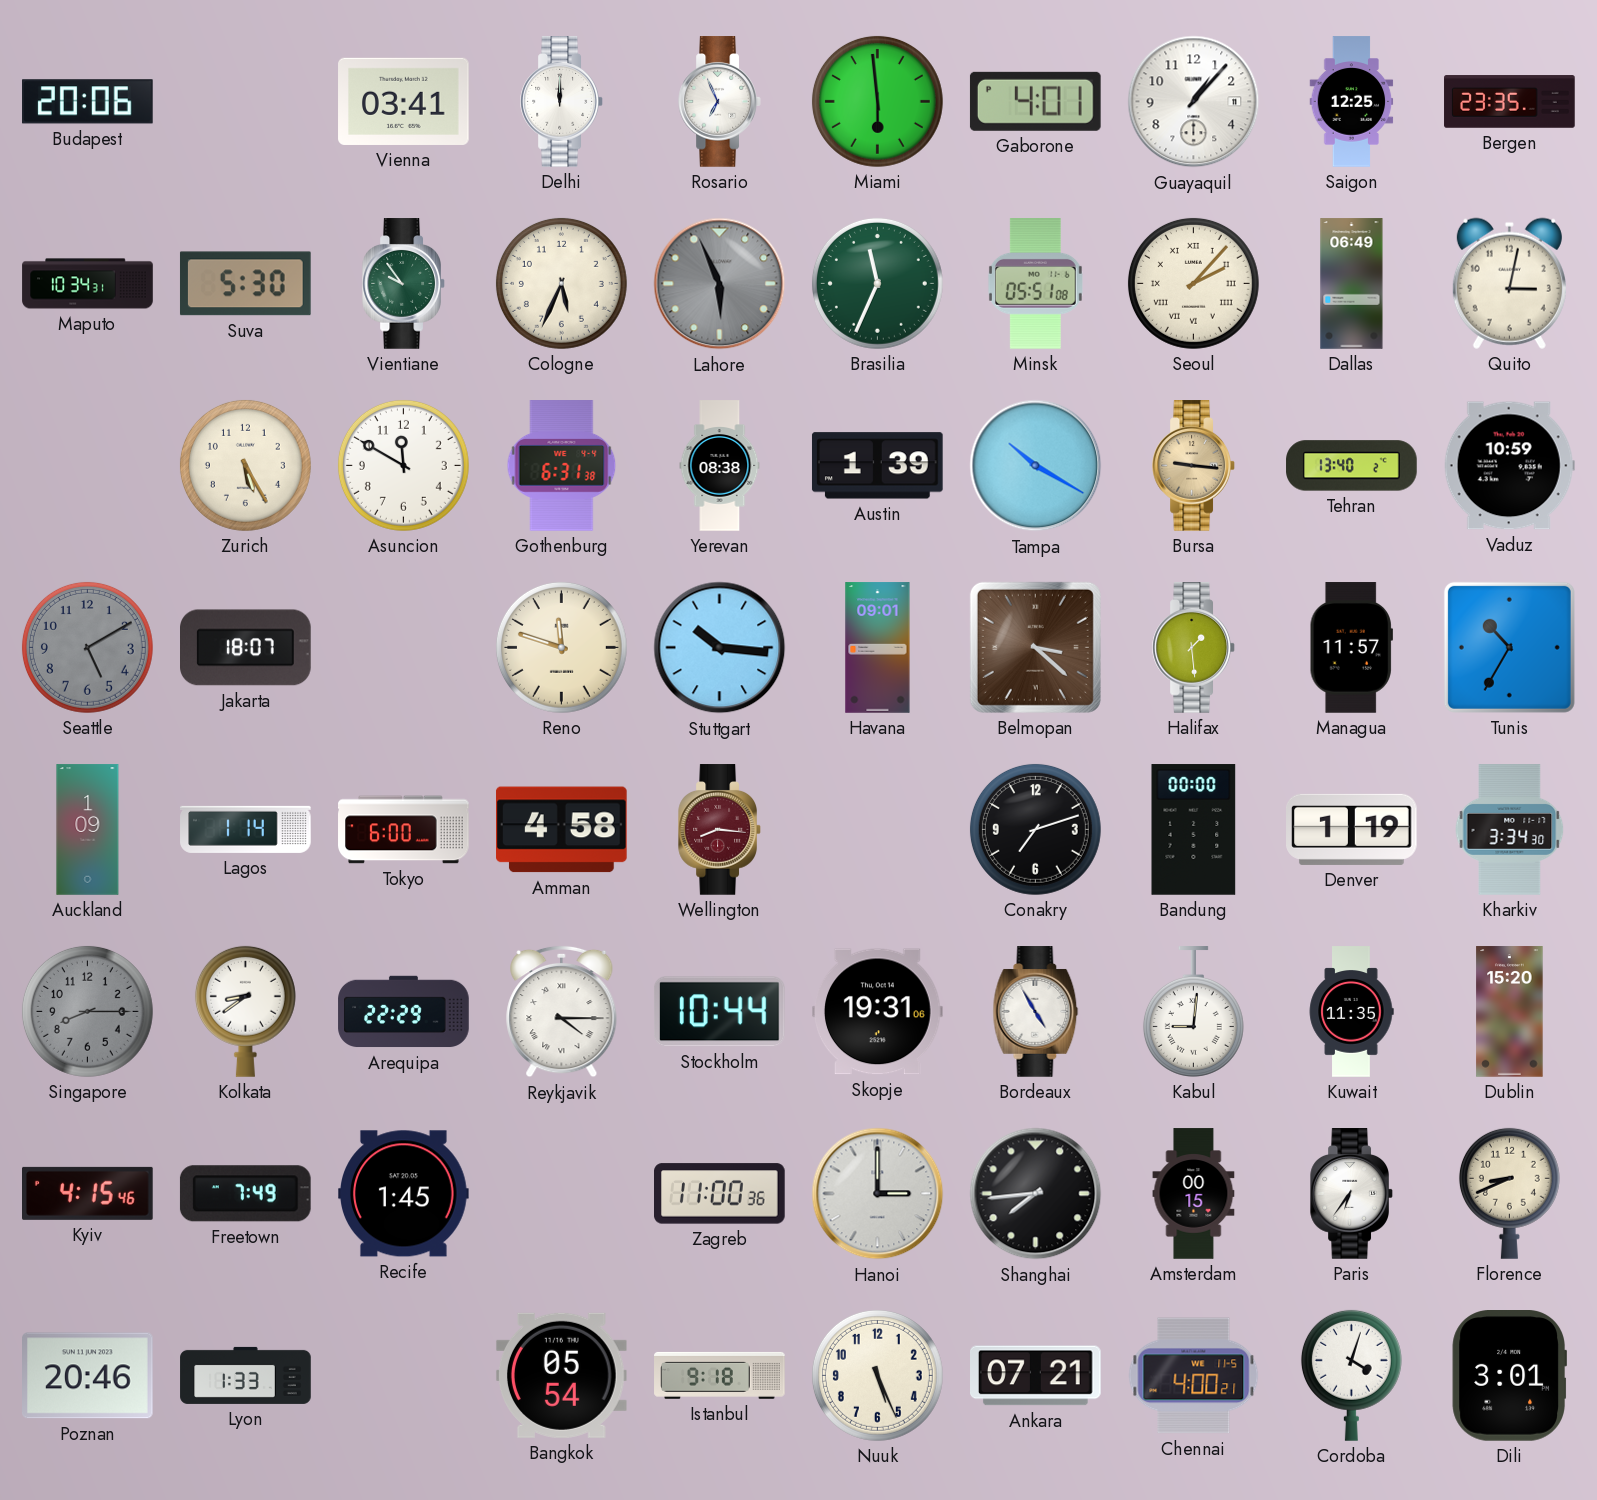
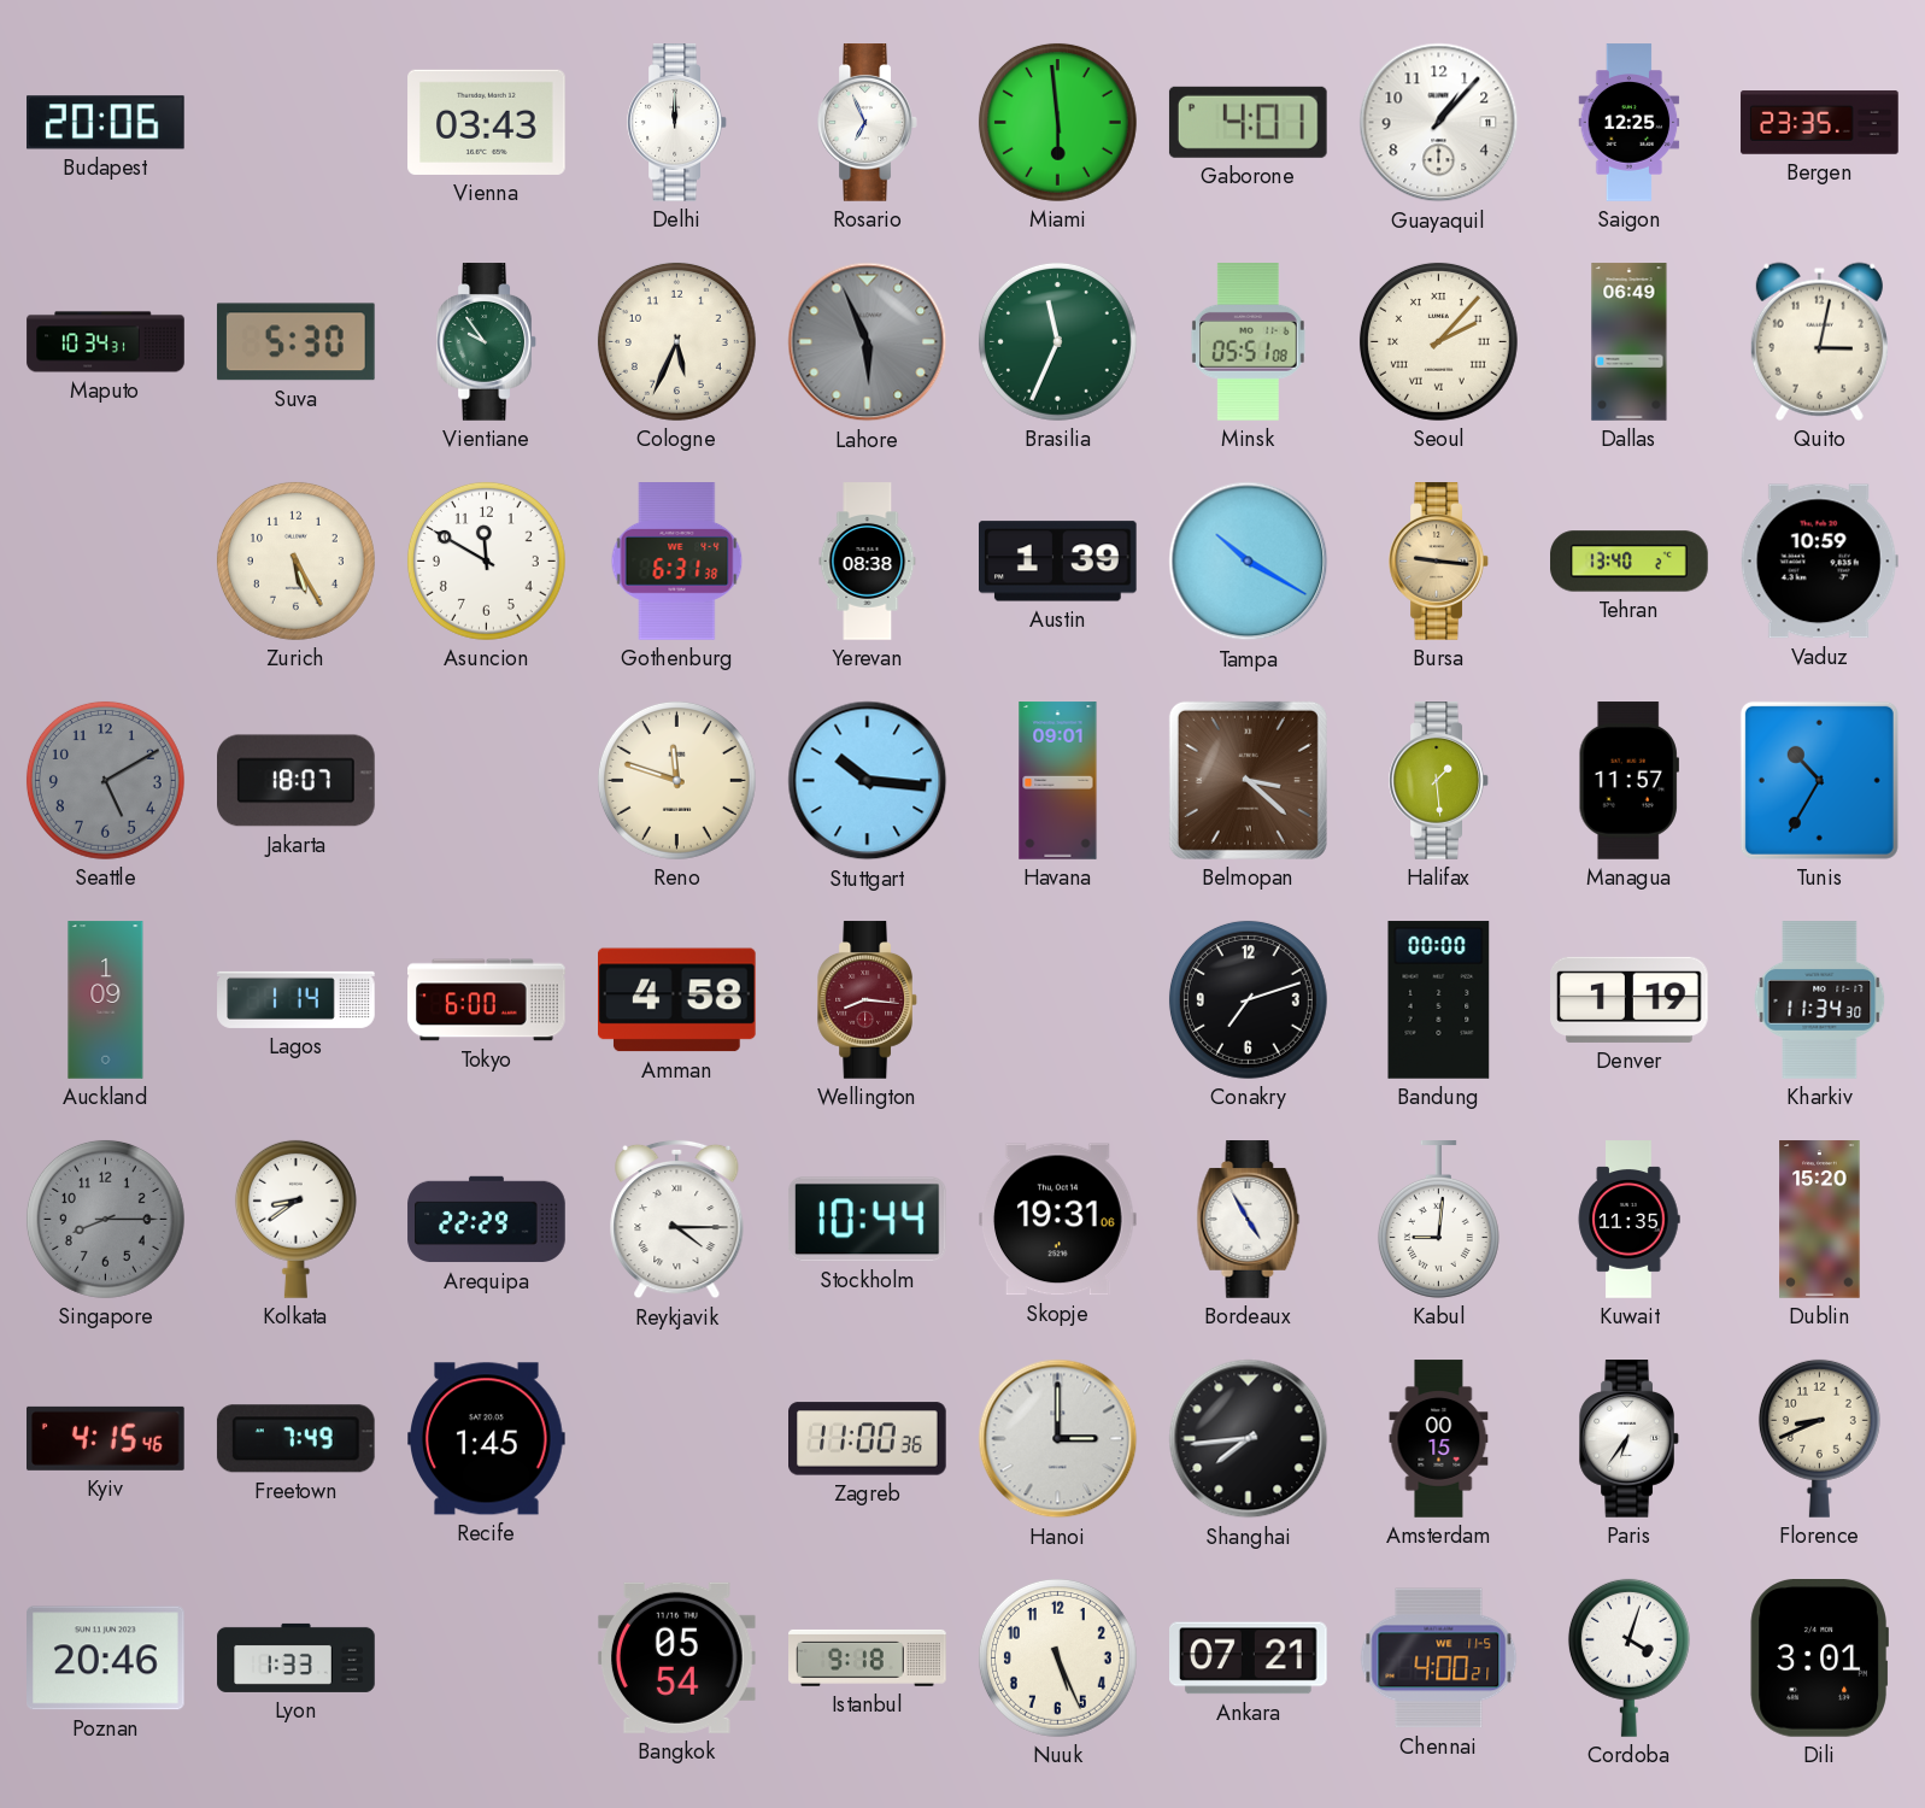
Vienna: 03:41 -> 03:43 (487, 122)
Kharkiv: 3:34 -> 11:34 (1820, 1000)
